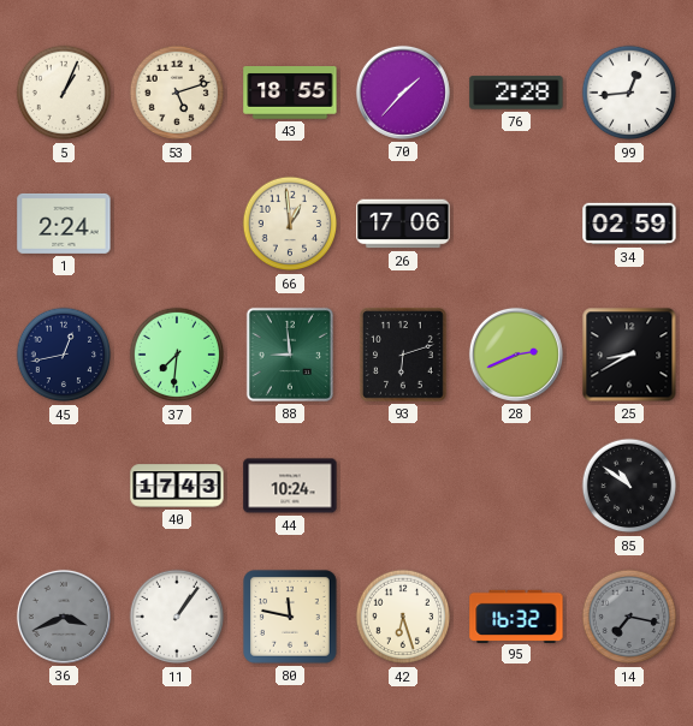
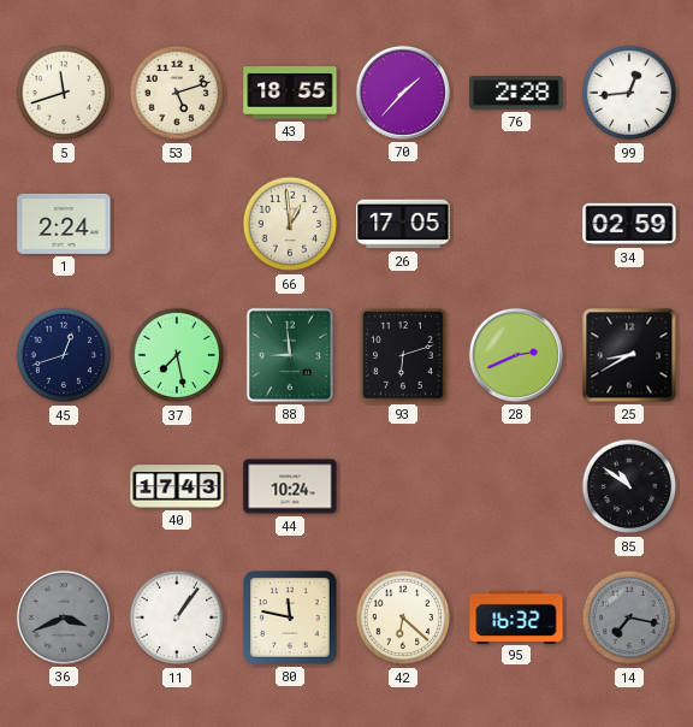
5: 1:04 -> 11:42 (64, 93)
26: 17:06 -> 17:05 (403, 224)
45: 12:43 -> 12:42 (64, 355)
37: 7:31 -> 7:28 (177, 355)
42: 6:27 -> 6:22 (403, 617)
